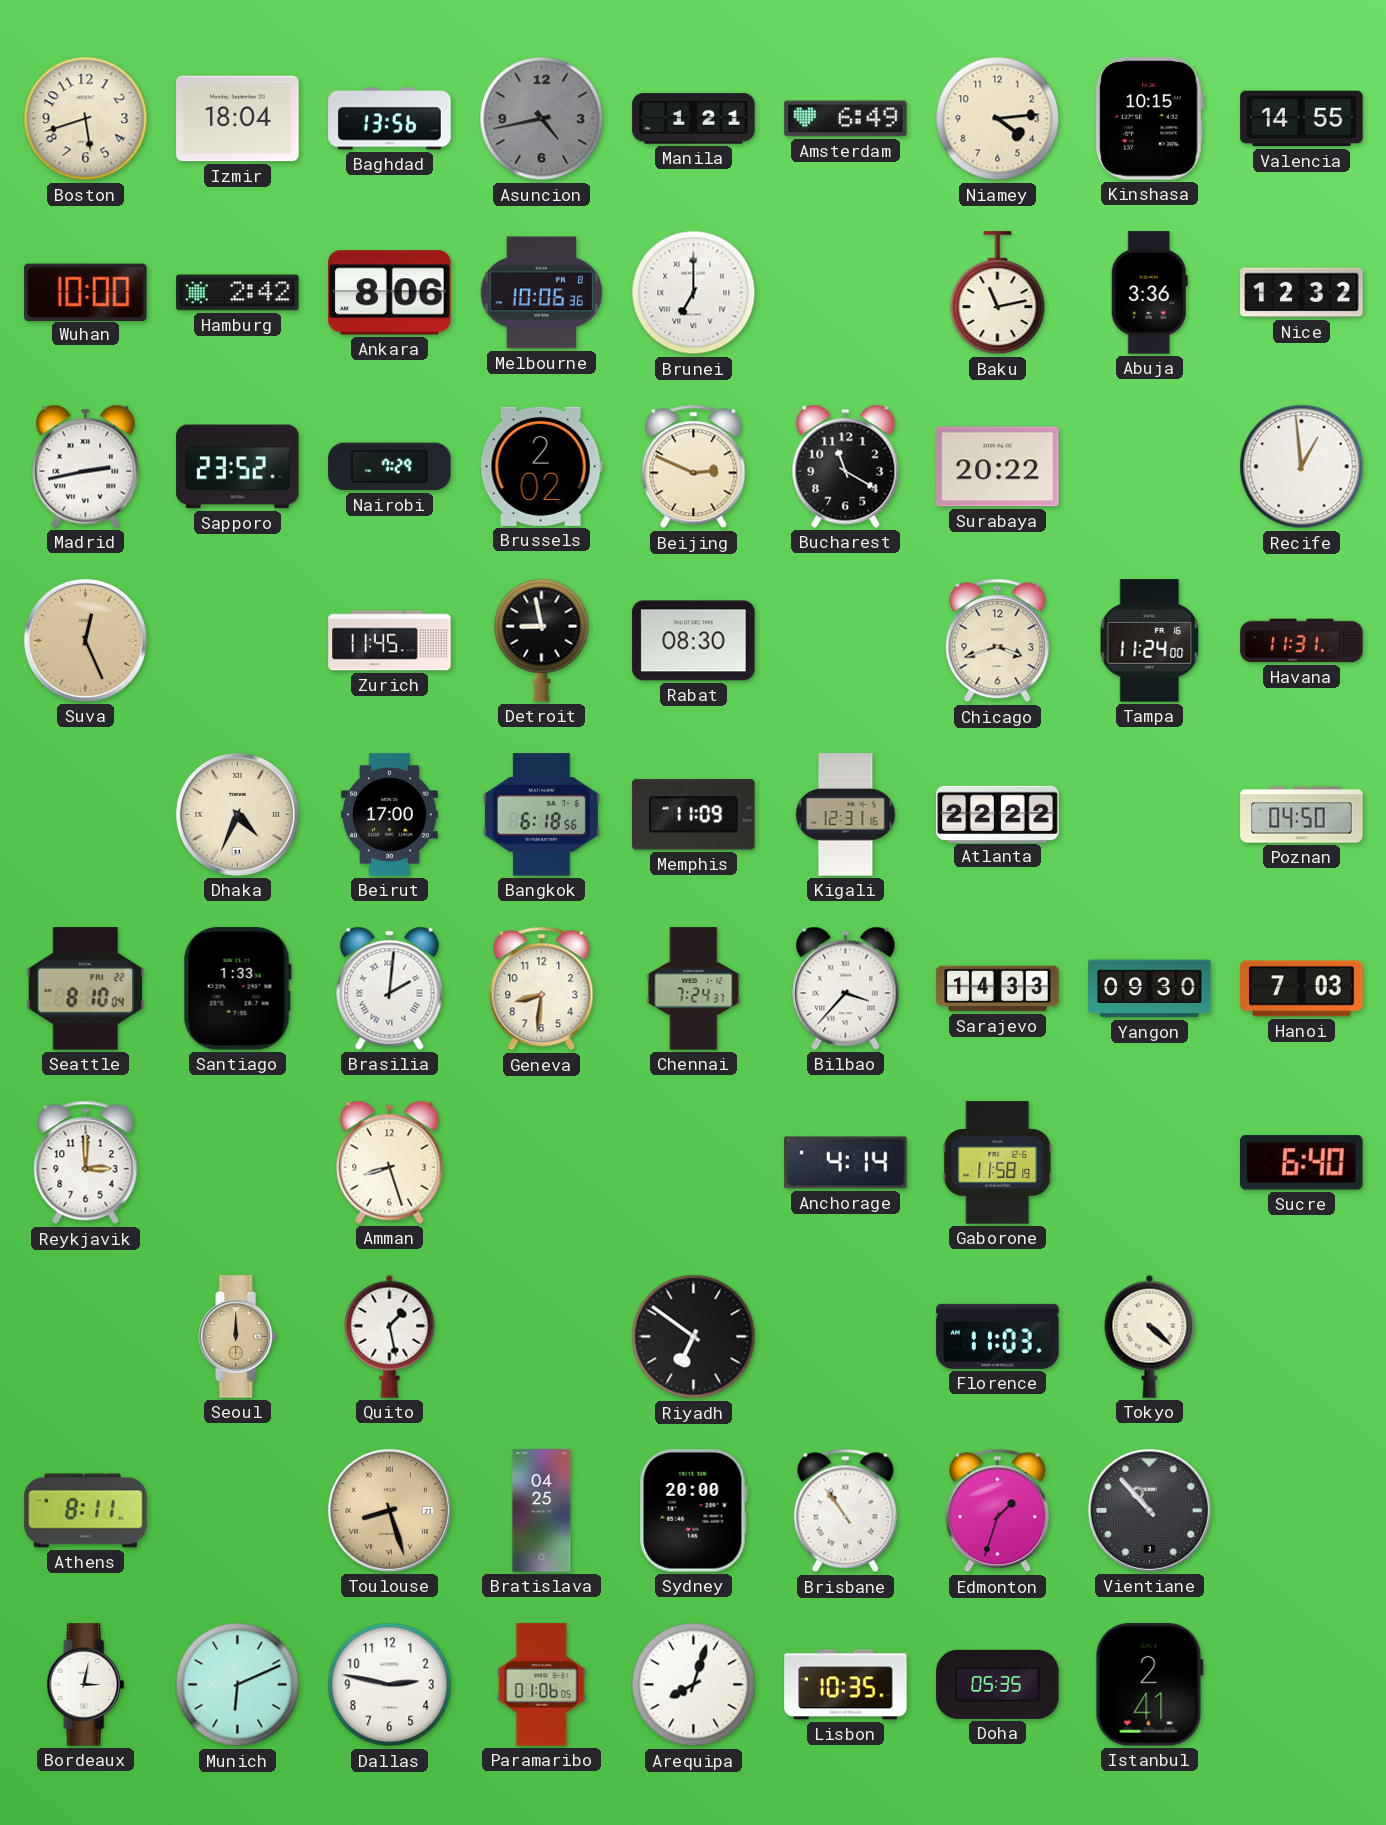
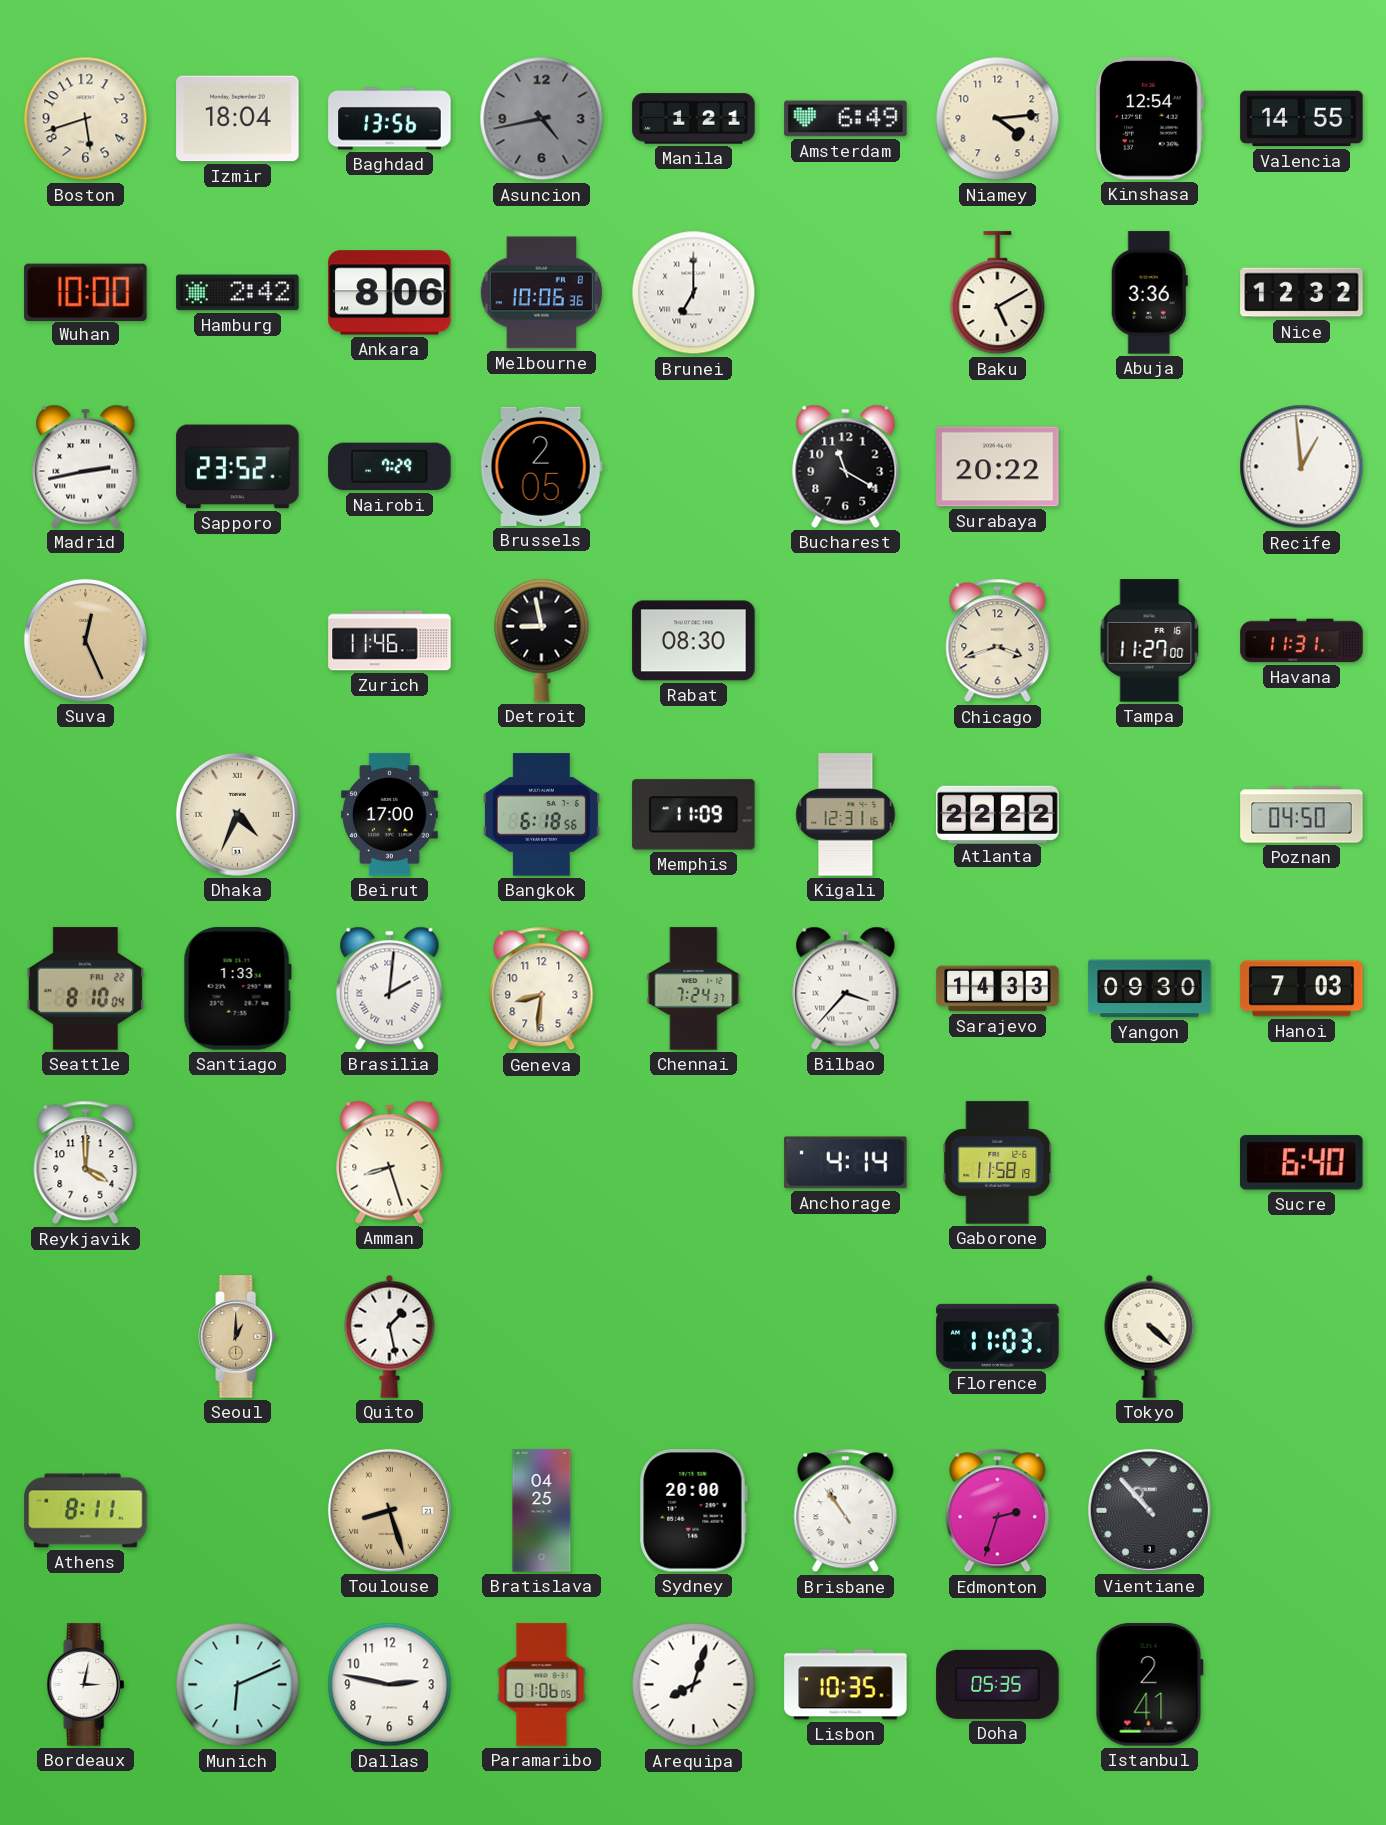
Kinshasa: 10:15 -> 12:54 (1149, 119)
Baku: 11:13 -> 5:10 (998, 293)
Brussels: 2:02 -> 2:05 (541, 466)
Beijing: 2:49 -> none (694, 467)
Zurich: 11:45 -> 11:46 (390, 641)
Tampa: 11:24 -> 11:27 (1150, 641)
Reykjavik: 3:00 -> 4:00 (86, 1163)
Seoul: 12:00 -> 1:00 (238, 1337)
Riyadh: 6:51 -> none (694, 1337)
Edmonton: 1:33 -> 2:33 (998, 1511)
